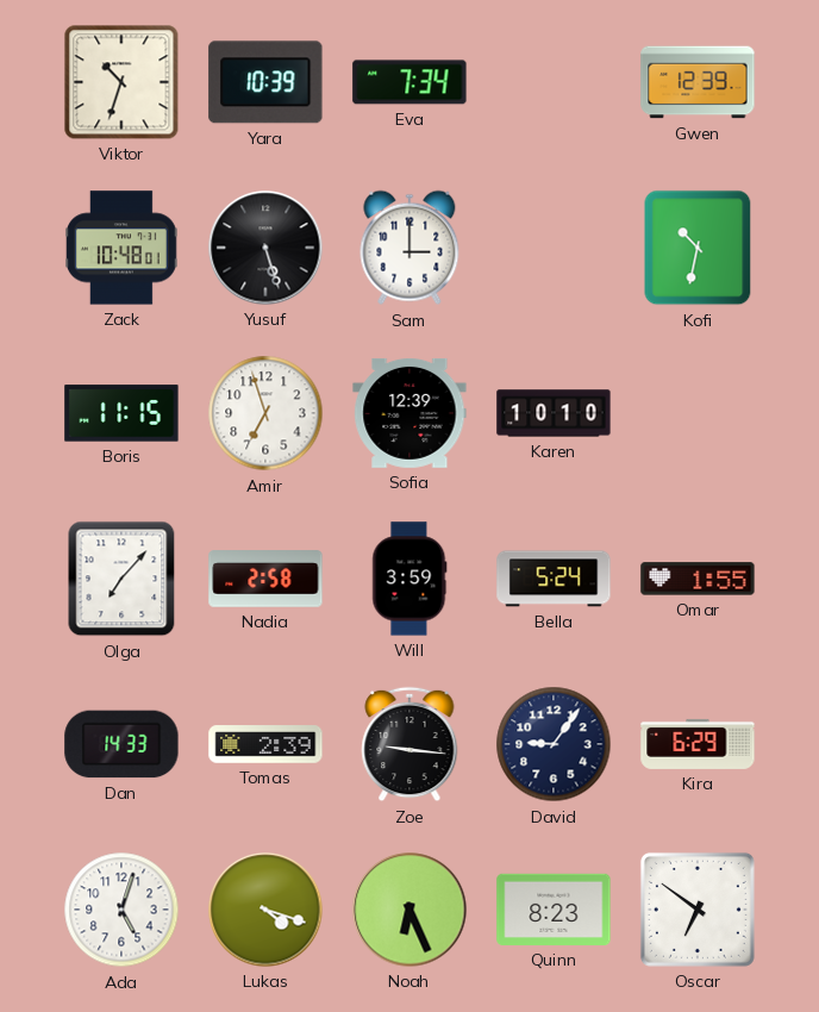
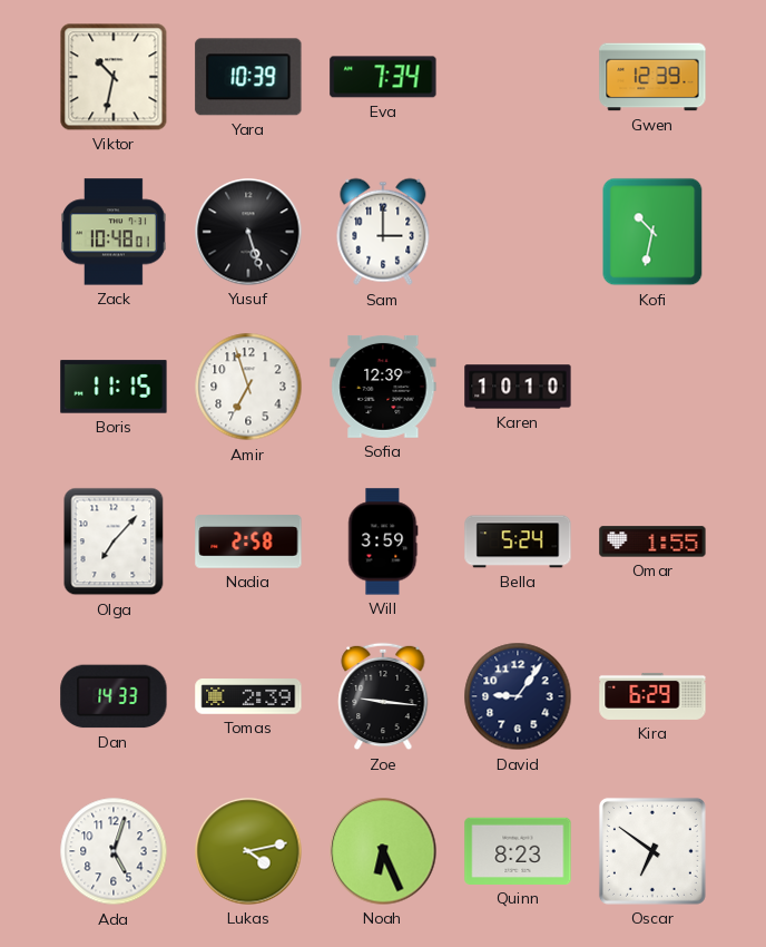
Viktor: 10:33 -> 10:32 (114, 77)
Lukas: 4:18 -> 4:13 (248, 851)
